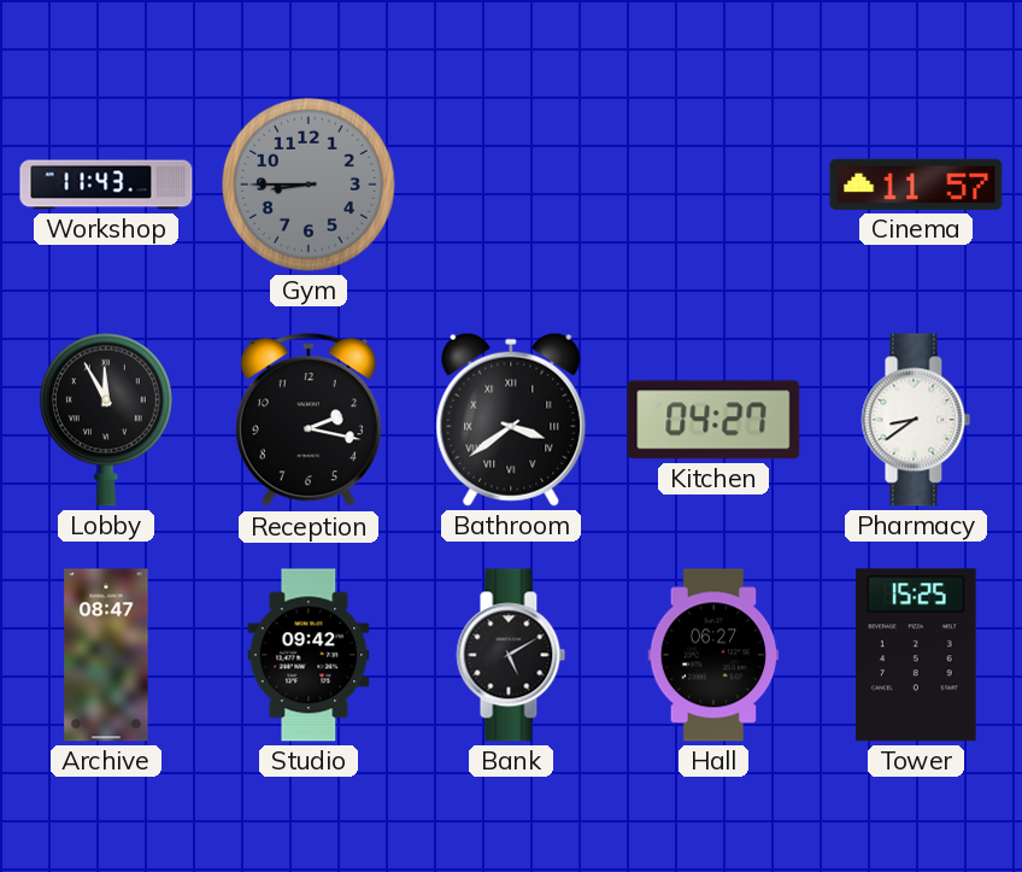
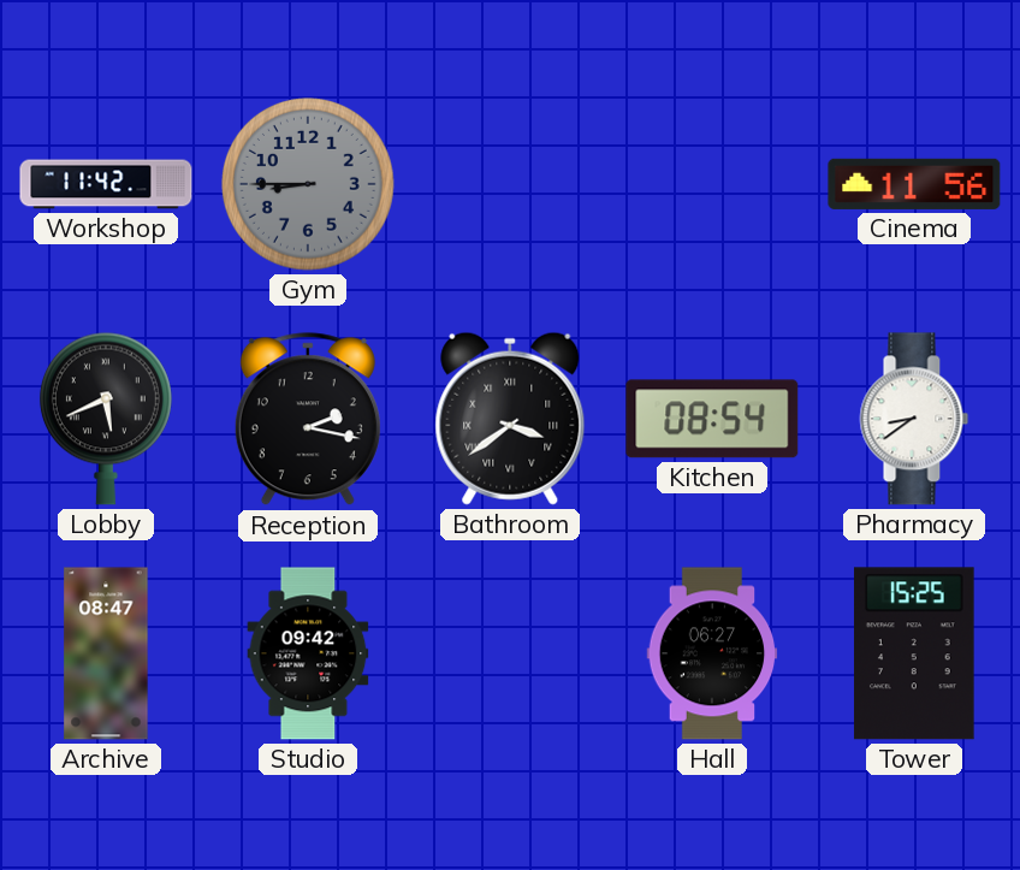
Workshop: 11:43 -> 11:42 (106, 184)
Cinema: 11:57 -> 11:56 (914, 184)
Lobby: 11:55 -> 5:41 (106, 419)
Kitchen: 04:27 -> 08:54 (712, 419)
Bank: 5:10 -> none (511, 655)
